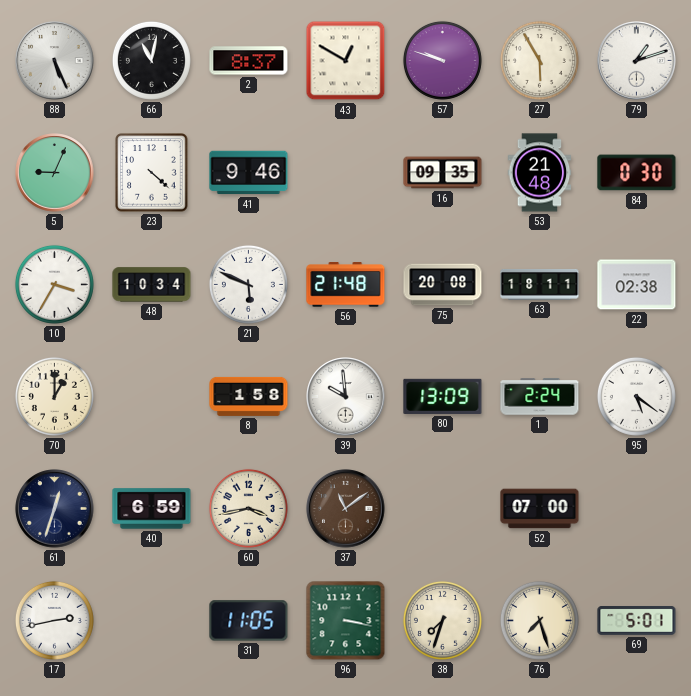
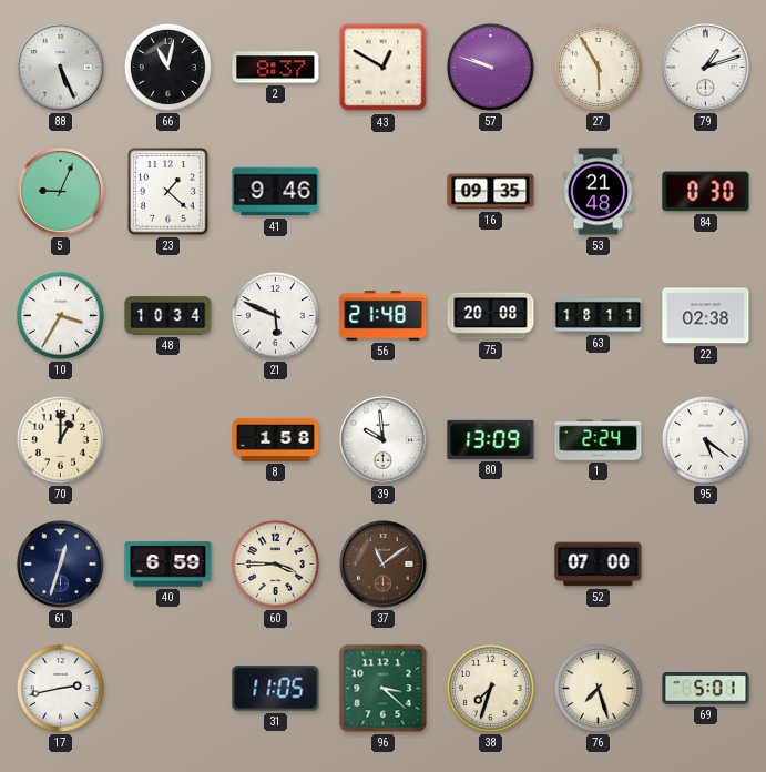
23: 4:22 -> 1:22 (168, 192)
60: 3:43 -> 3:45 (275, 563)
96: 3:17 -> 3:22 (384, 689)
